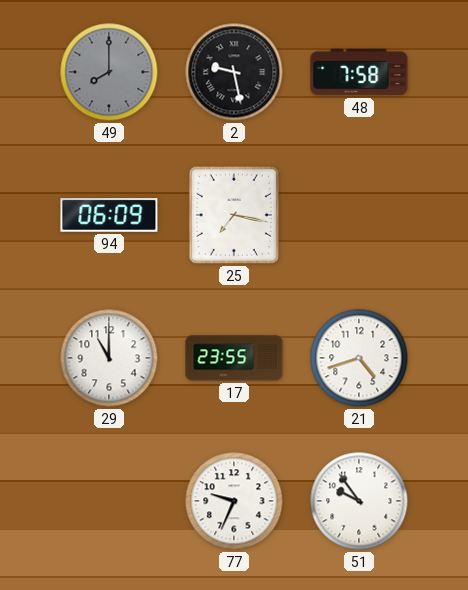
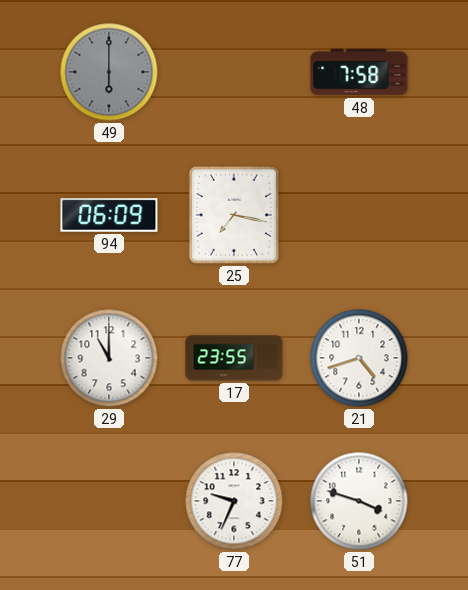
49: 8:00 -> 6:00 (109, 72)
2: 9:28 -> none (234, 72)
51: 9:54 -> 3:48 (359, 501)
